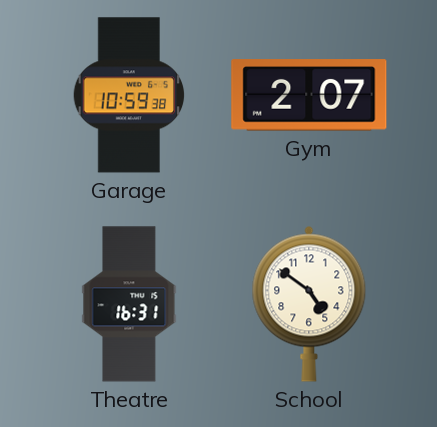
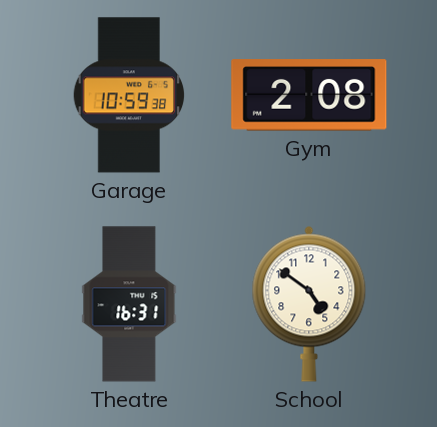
Gym: 2:07 -> 2:08 (309, 95)
